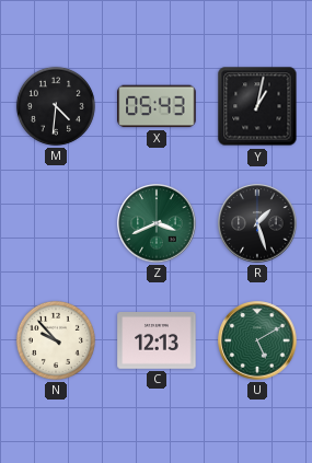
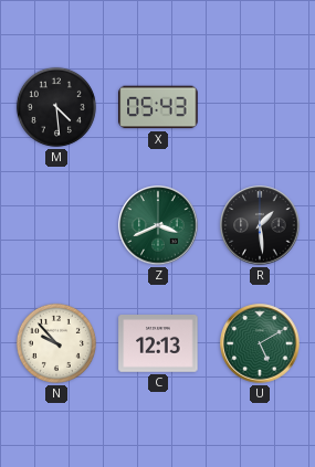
M: 4:31 -> 4:29 (56, 107)
Y: 1:02 -> none (257, 106)
R: 1:27 -> 1:29 (260, 225)
